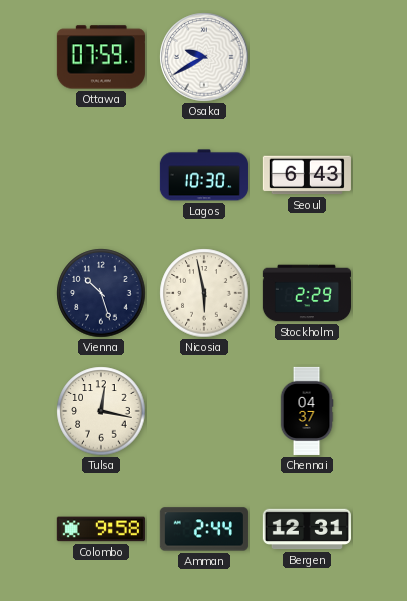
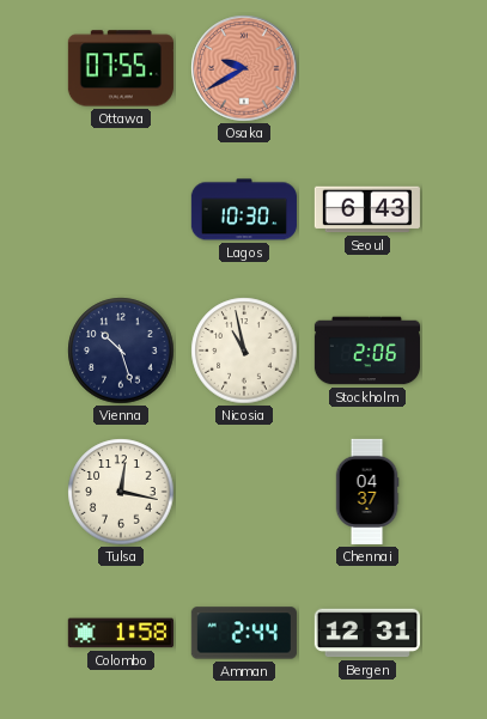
Ottawa: 07:59 -> 07:55 (121, 68)
Osaka dial: white -> salmon (244, 68)
Nicosia: 5:58 -> 10:58 (244, 351)
Stockholm: 2:29 -> 2:06 (366, 351)
Colombo: 9:58 -> 1:58 (121, 633)
